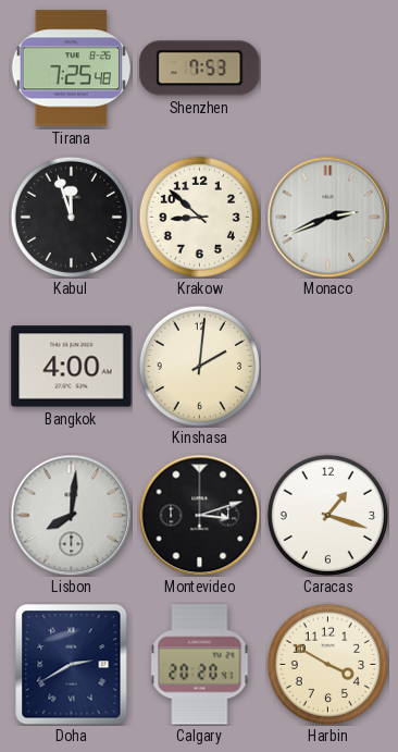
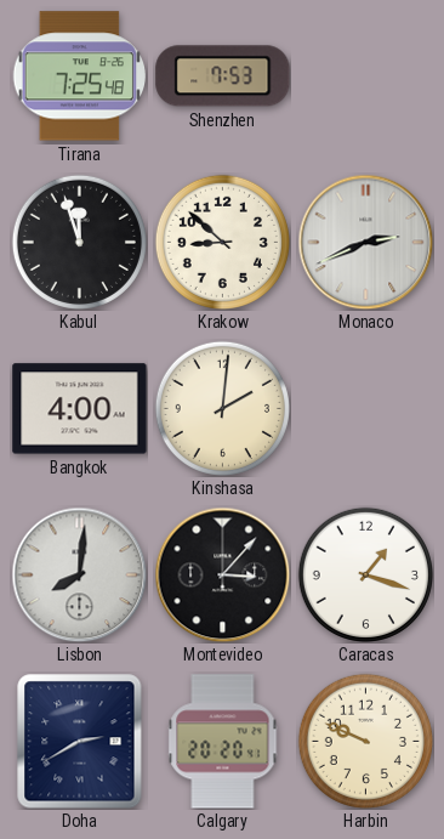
Montevideo: 3:12 -> 3:07 (222, 574)
Harbin: 3:50 -> 9:49 (365, 741)
